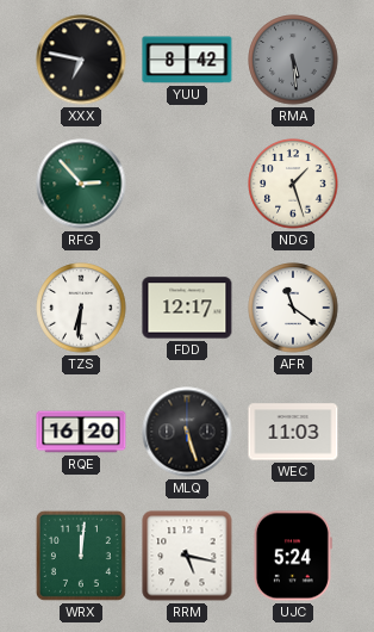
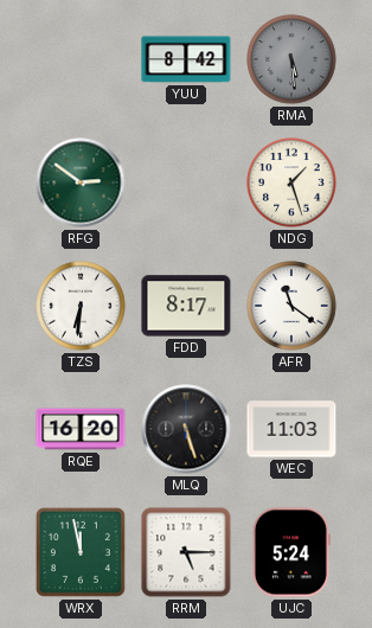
XXX: 6:47 -> none (81, 60)
RFG: 2:53 -> 2:51 (81, 182)
FDD: 12:17 -> 8:17 (186, 306)
WRX: 12:01 -> 11:58 (81, 552)
RRM: 5:17 -> 5:15 (186, 552)
